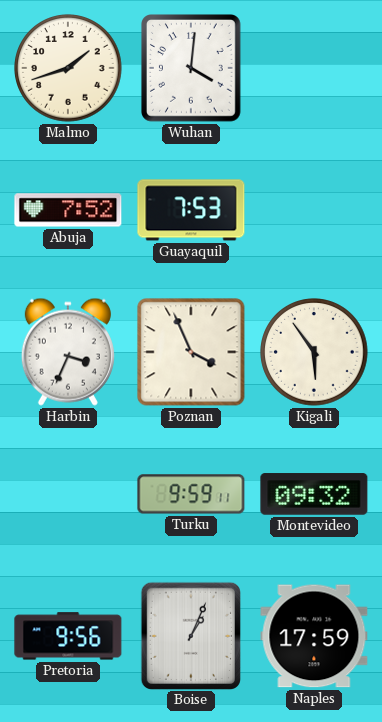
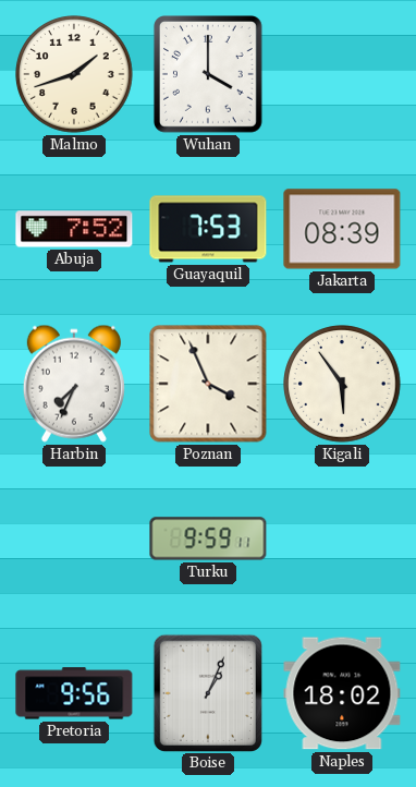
Wuhan: 4:01 -> 4:00 (208, 75)
Jakarta: none -> 08:39 (342, 229)
Harbin: 3:34 -> 7:34 (74, 384)
Montevideo: 09:32 -> none (314, 494)
Naples: 17:59 -> 18:02 (342, 693)
